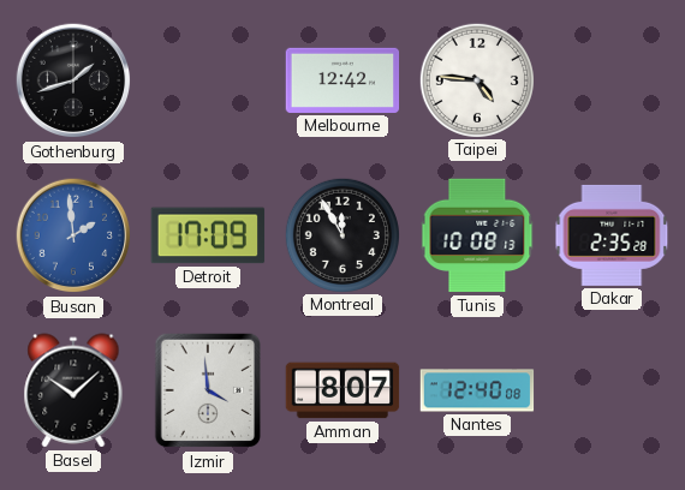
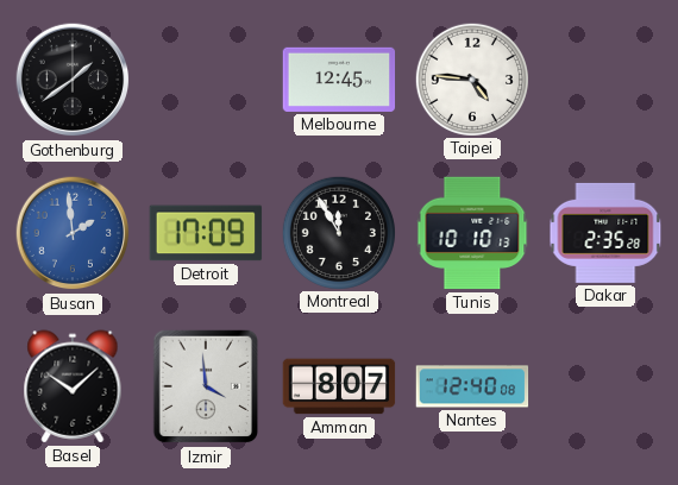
Gothenburg: 1:42 -> 1:39 (73, 80)
Melbourne: 12:42 -> 12:45 (339, 80)
Tunis: 10:08 -> 10:10 (472, 233)
